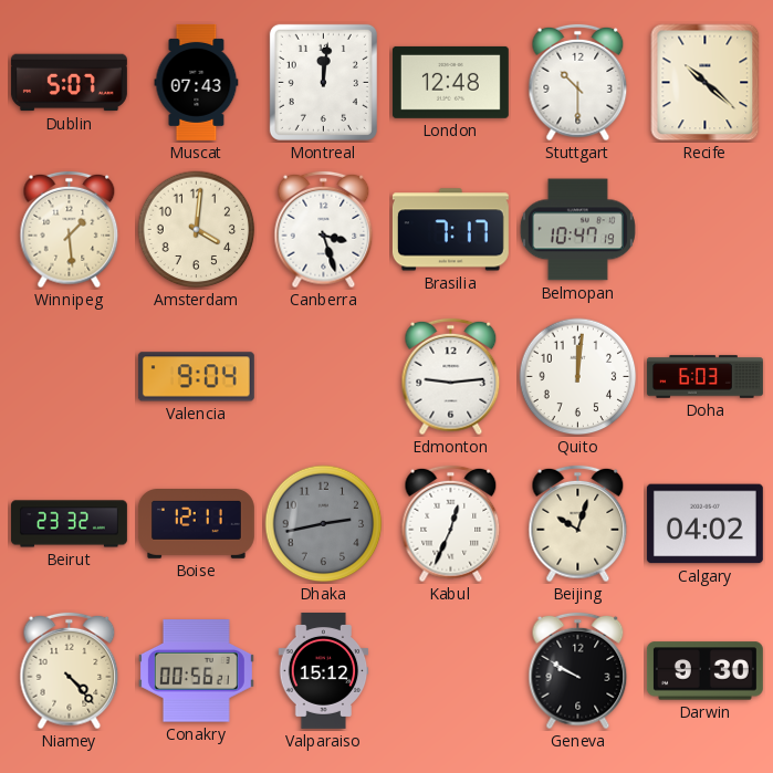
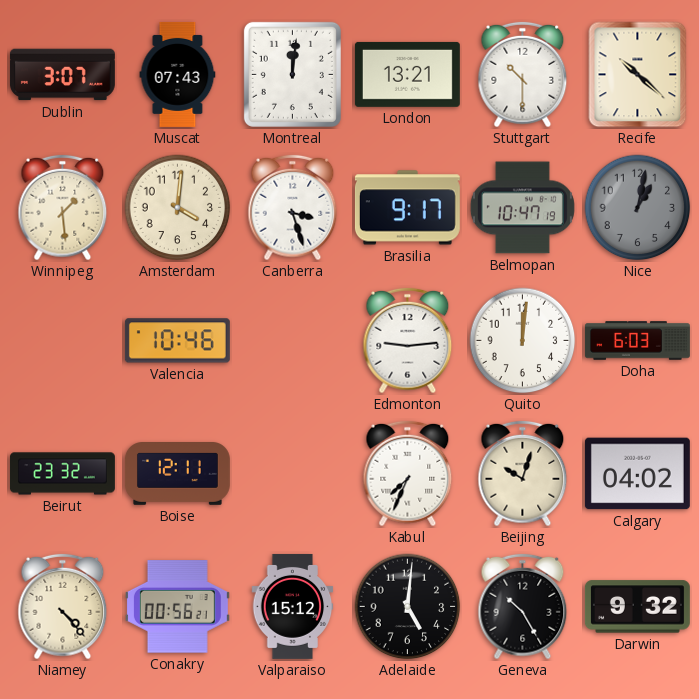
Dublin: 5:07 -> 3:07 (62, 75)
London: 12:48 -> 13:21 (407, 74)
Brasilia: 7:17 -> 9:17 (407, 208)
Nice: none -> 1:02 (638, 208)
Valencia: 9:04 -> 10:46 (177, 341)
Dhaka: 2:43 -> none (324, 524)
Kabul: 12:34 -> 7:34 (408, 474)
Adelaide: none -> 5:01 (408, 607)
Geneva: 9:50 -> 10:25 (523, 607)
Darwin: 9:30 -> 9:32 (637, 607)
